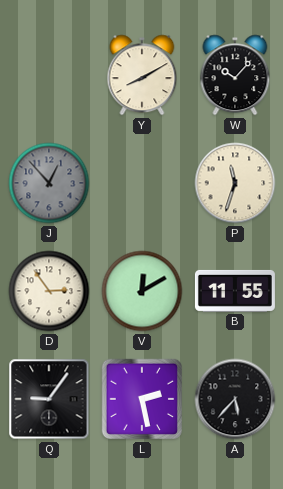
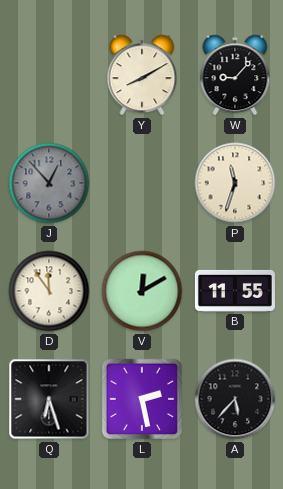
W: 10:07 -> 9:07 (235, 75)
D: 2:54 -> 11:54 (49, 291)
Q: 9:06 -> 6:27 (49, 399)
